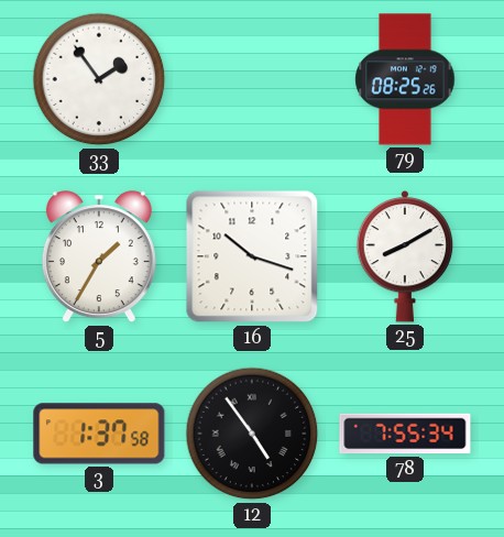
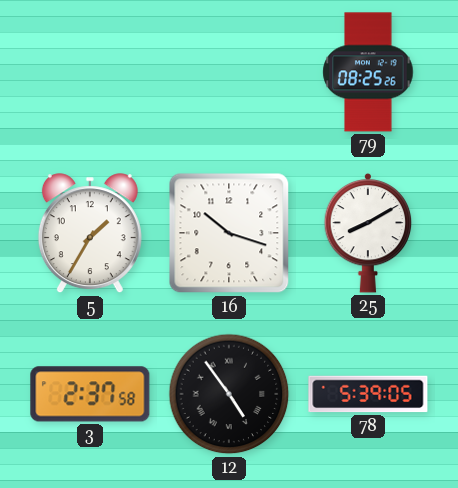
33: 1:54 -> none (99, 79)
3: 1:37 -> 2:37 (90, 394)
78: 7:55 -> 5:39 (368, 394)
